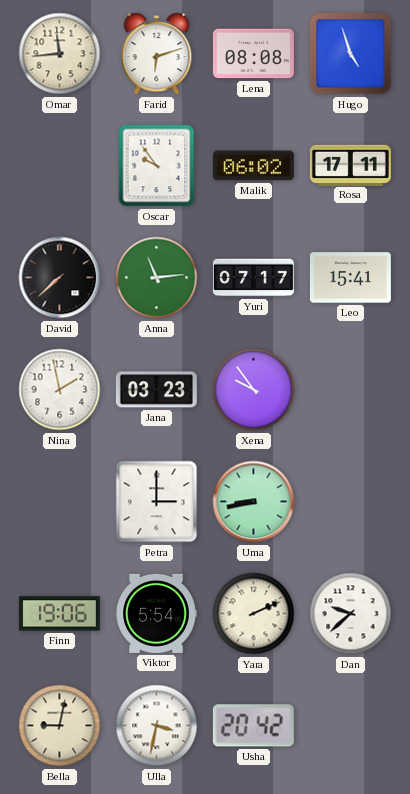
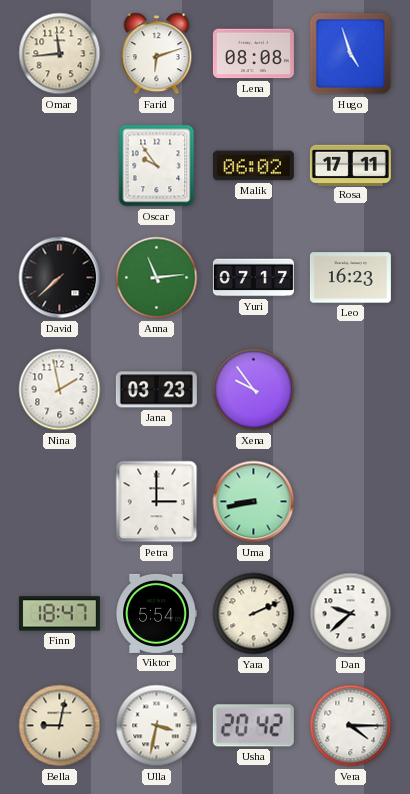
Leo: 15:41 -> 16:23 (350, 278)
Finn: 19:06 -> 18:47 (59, 614)
Vera: none -> 4:15 (351, 726)
